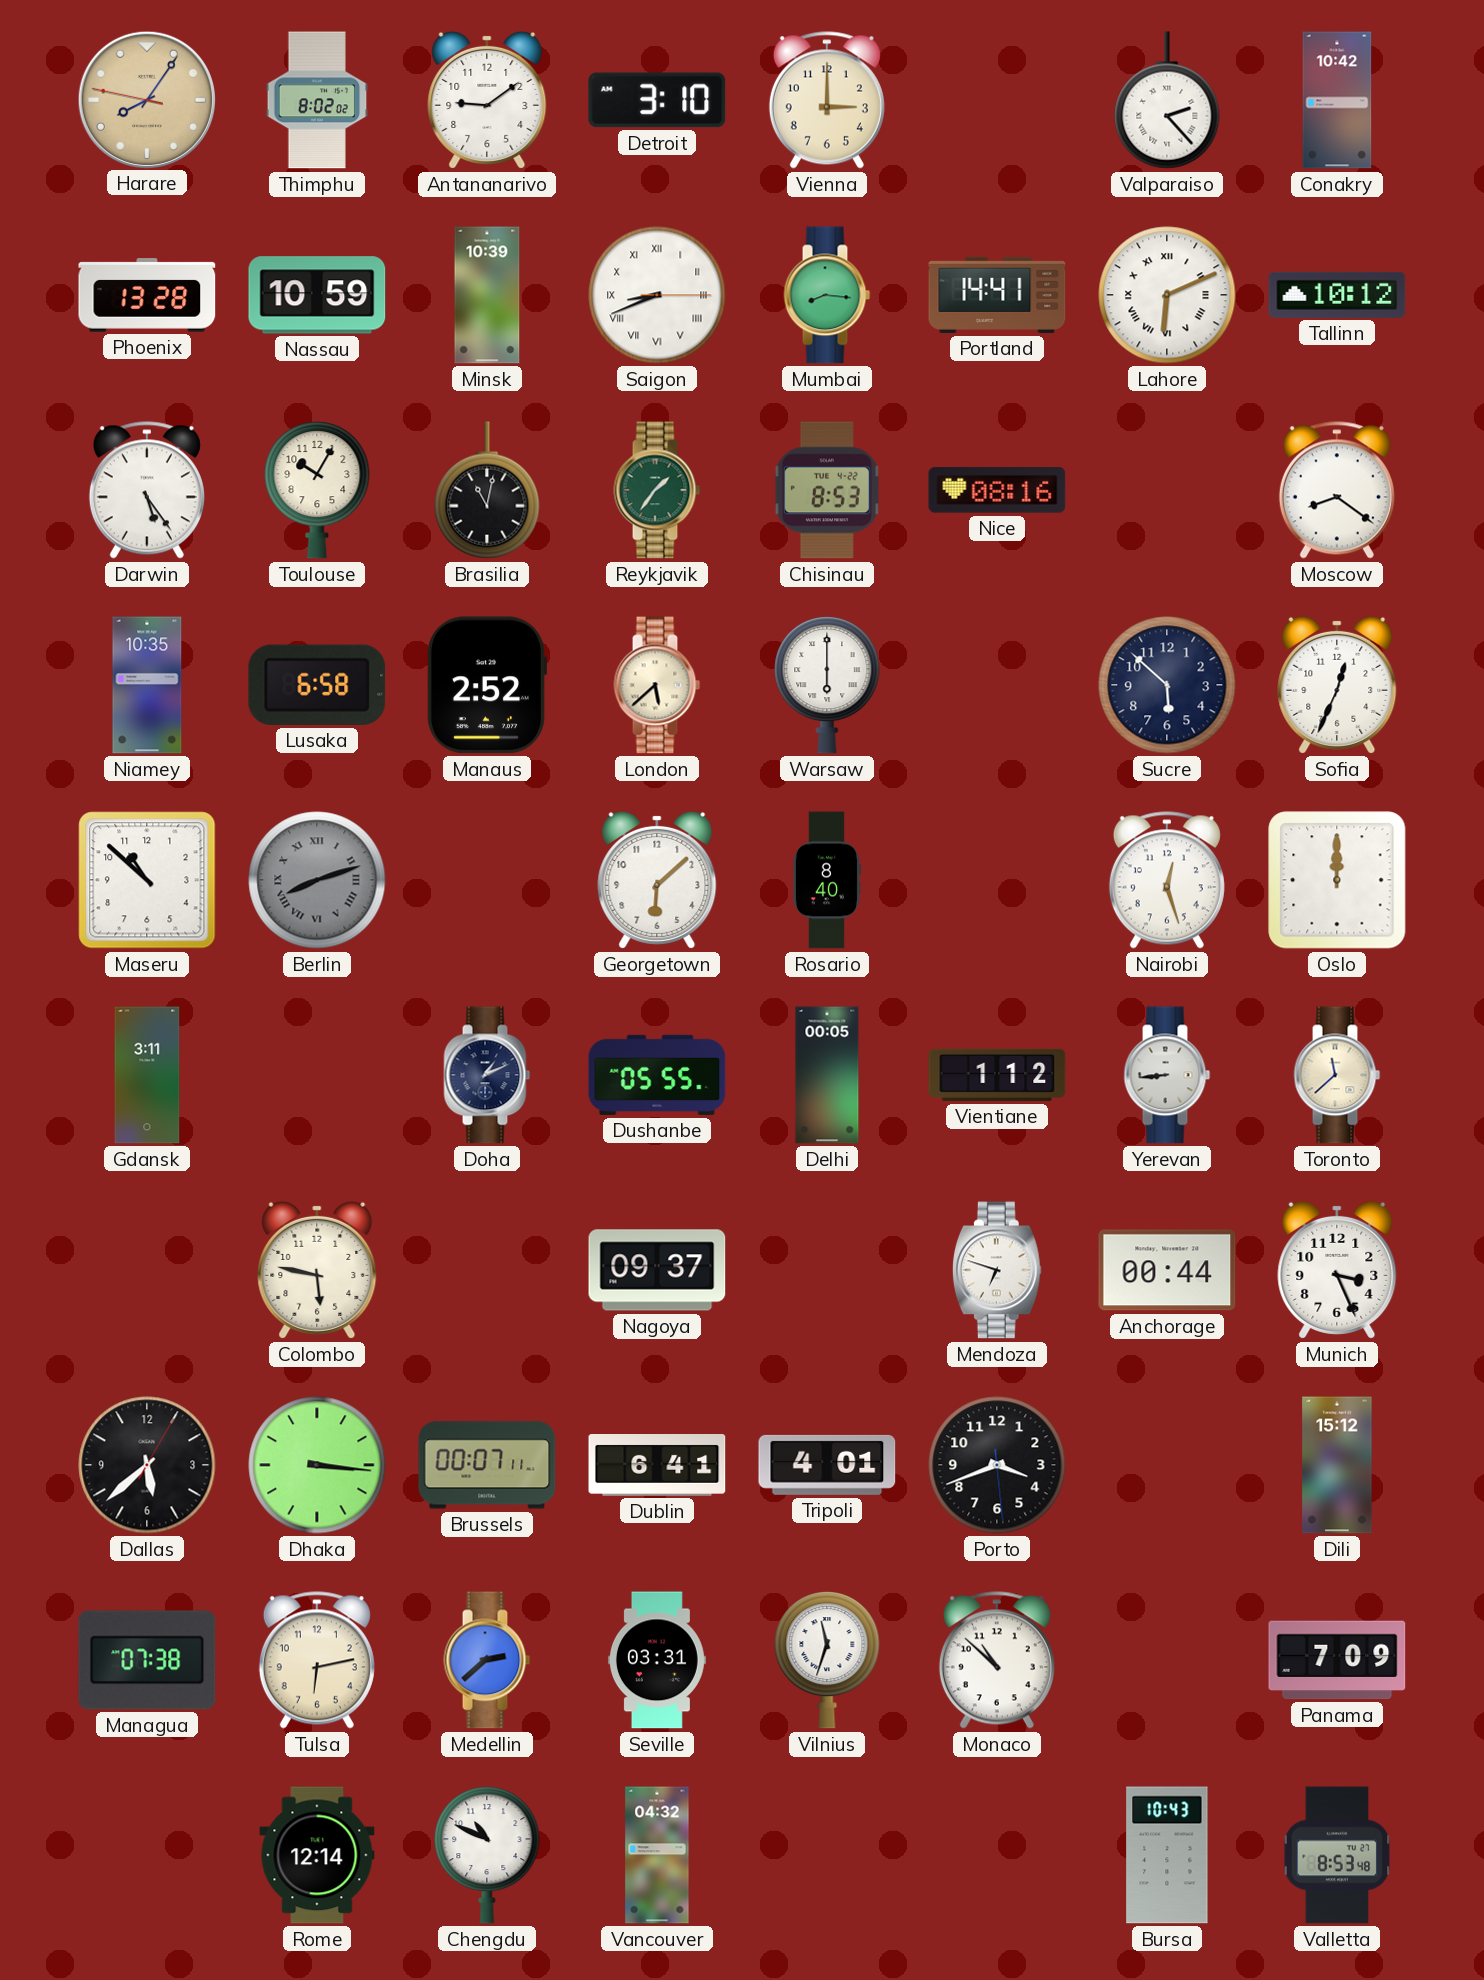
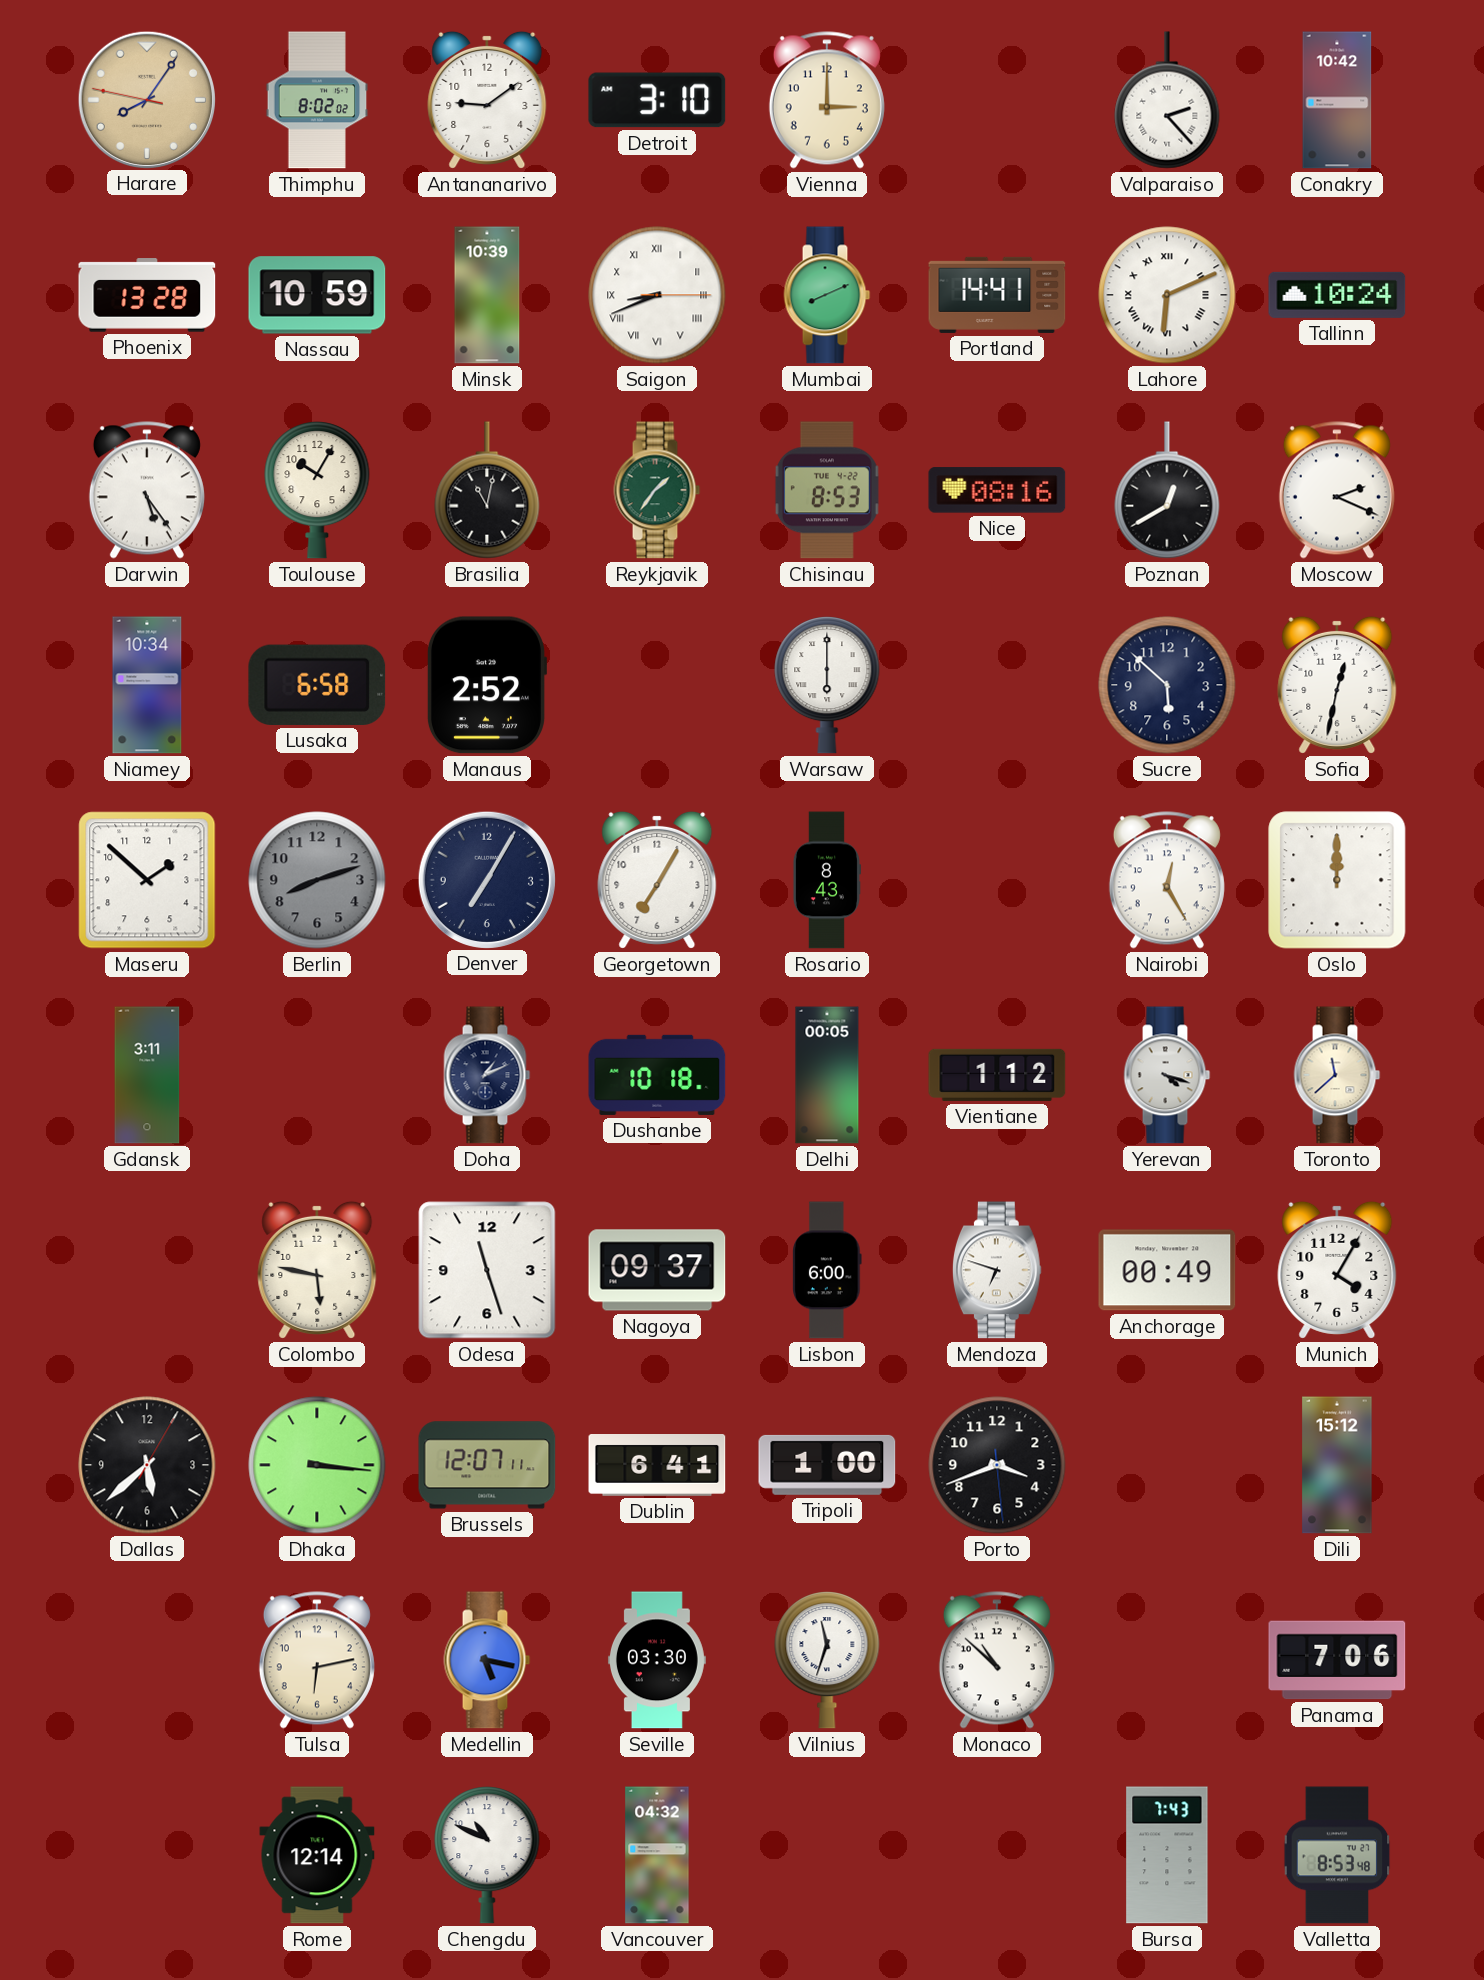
Mumbai: 8:16 -> 8:11 (827, 295)
Tallinn: 10:12 -> 10:24 (1337, 295)
Poznan: none -> 12:40 (1167, 490)
Moscow: 8:21 -> 2:19 (1337, 490)
Niamey: 10:35 -> 10:34 (147, 685)
London: 5:38 -> none (657, 685)
Sofia: 12:34 -> 12:32 (1337, 685)
Maseru: 10:52 -> 1:52 (147, 880)
Berlin numerals: Roman -> Arabic (317, 880)
Denver: none -> 7:05 (486, 879)
Georgetown: 6:08 -> 7:05 (657, 880)
Rosario: 8:40 -> 8:43 (826, 880)
Nairobi: 12:27 -> 12:25 (1167, 880)
Dushanbe: 05:55 -> 10:18 (657, 1075)
Yerevan: 8:44 -> 4:18 (1167, 1075)
Odesa: none -> 11:27 (487, 1270)
Lisbon: none -> 6:00 (827, 1270)
Anchorage: 00:44 -> 00:49 (1167, 1270)
Munich: 3:26 -> 4:05 (1337, 1270)
Brussels: 00:07 -> 12:07 (487, 1465)
Tripoli: 4:01 -> 1:00 (827, 1465)
Managua: 07:38 -> none (147, 1660)
Medellin: 2:38 -> 5:17 (487, 1660)
Seville: 03:31 -> 03:30 (657, 1660)
Panama: 7:09 -> 7:06 (1337, 1660)
Bursa: 10:43 -> 7:43 (1167, 1855)
